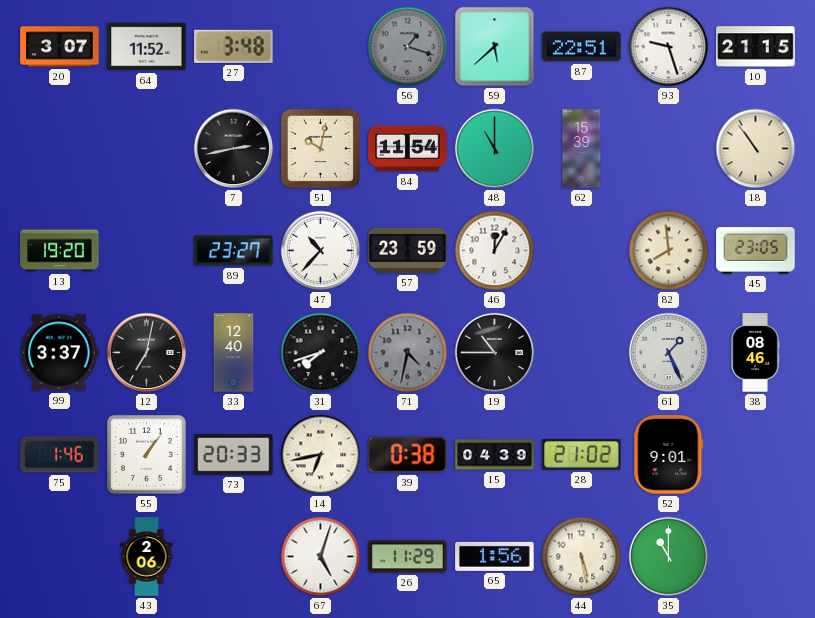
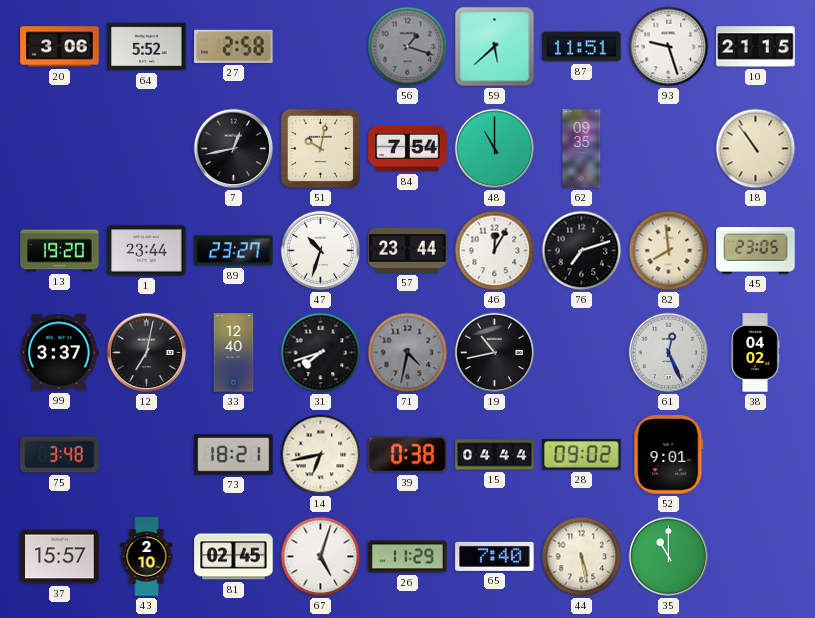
20: 3:07 -> 3:06 (60, 47)
64: 11:52 -> 5:52 (147, 47)
27: 3:48 -> 2:58 (234, 46)
87: 22:51 -> 11:51 (582, 47)
7: 2:43 -> 12:43 (234, 149)
84: 11:54 -> 7:54 (408, 149)
62: 15:39 -> 09:35 (582, 149)
1: none -> 23:44 (147, 251)
47: 10:37 -> 10:33 (321, 251)
57: 23:59 -> 23:44 (408, 250)
76: none -> 7:12 (582, 251)
19: 10:45 -> 10:43 (495, 353)
61: 1:26 -> 12:26 (669, 353)
38: 08:46 -> 04:02 (755, 353)
75: 1:46 -> 3:48 (60, 455)
55: 1:06 -> none (146, 454)
73: 20:33 -> 18:21 (234, 455)
15: 04:39 -> 04:44 (495, 455)
28: 21:02 -> 09:02 (582, 455)
37: none -> 15:57 (60, 557)
43: 2:06 -> 2:10 (147, 557)
81: none -> 02:45 (234, 557)
65: 1:56 -> 7:40 (495, 556)
